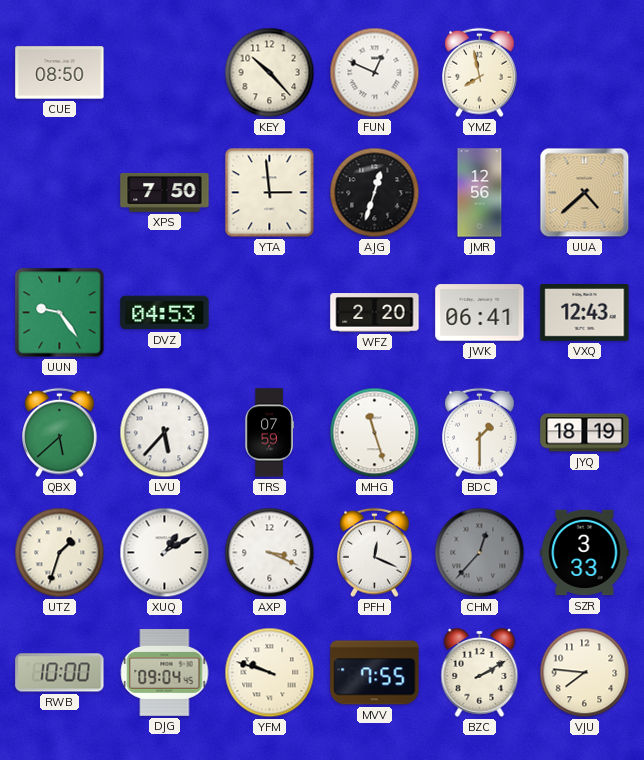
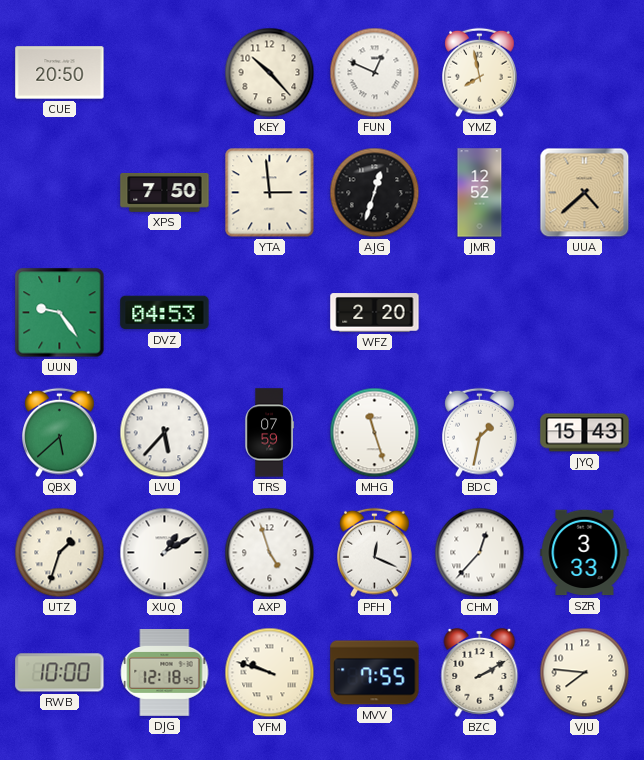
CUE: 08:50 -> 20:50 (60, 73)
JMR: 12:56 -> 12:52 (480, 193)
JWK: 06:41 -> none (480, 313)
VXQ: 12:43 -> none (585, 313)
BDC: 1:30 -> 1:32 (480, 433)
JYQ: 18:19 -> 15:43 (585, 433)
AXP: 3:19 -> 4:57 (270, 553)
CHM dial: grey -> white (480, 553)
DJG: 09:04 -> 12:18 (165, 673)
